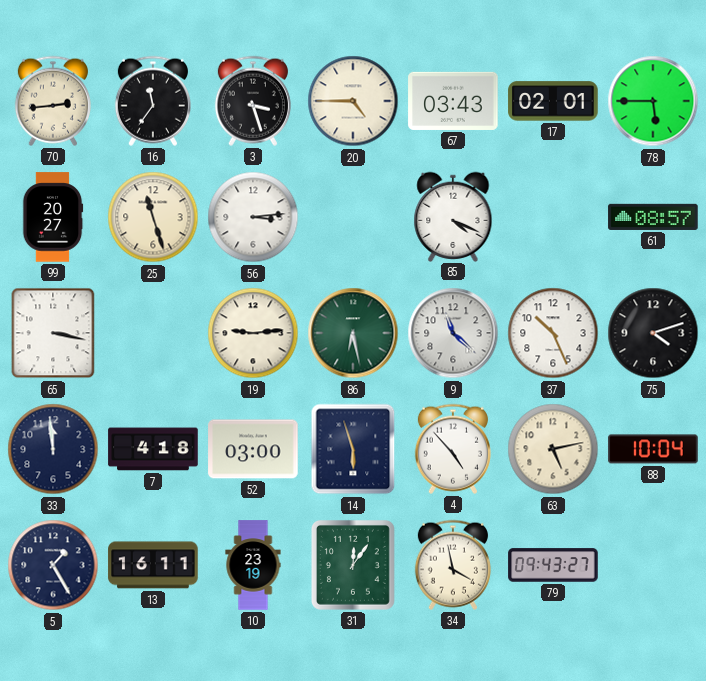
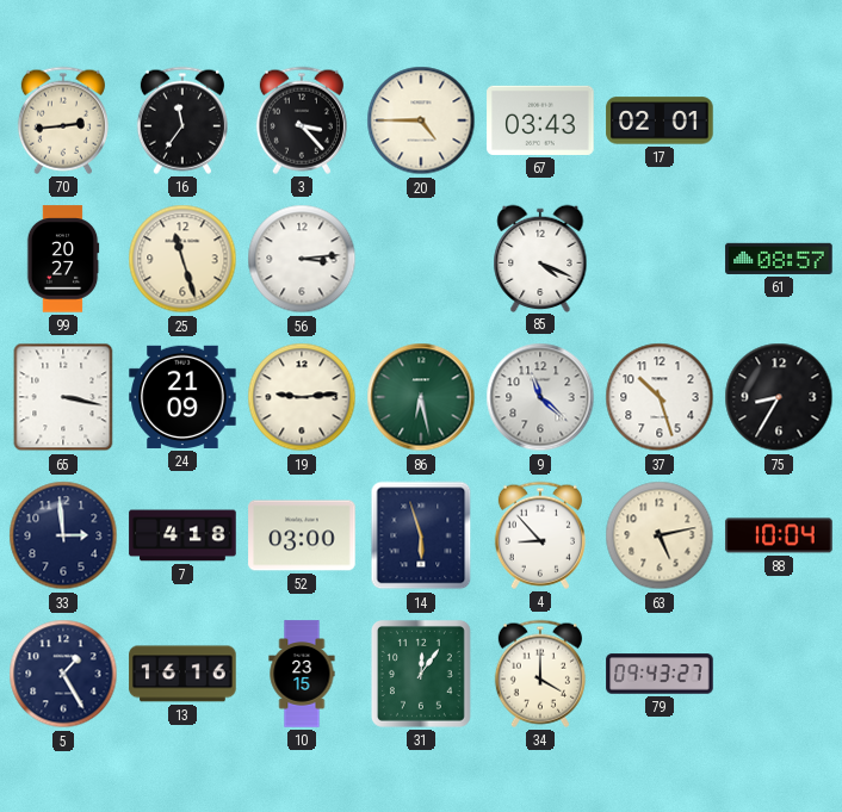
3: 3:27 -> 3:23 (302, 120)
78: 5:45 -> none (653, 101)
24: none -> 21:09 (182, 397)
37: 10:26 -> 10:27 (660, 397)
75: 4:12 -> 8:35 (779, 397)
33: 11:59 -> 2:59 (63, 535)
4: 4:53 -> 8:53 (540, 535)
13: 16:11 -> 16:16 (182, 674)
10: 23:19 -> 23:15 (302, 674)
34: 3:58 -> 4:00 (540, 674)
